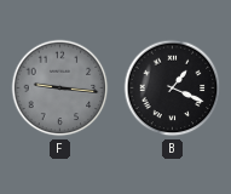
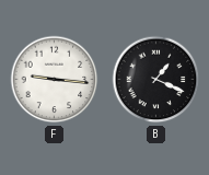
F dial: grey -> white (55, 80)
